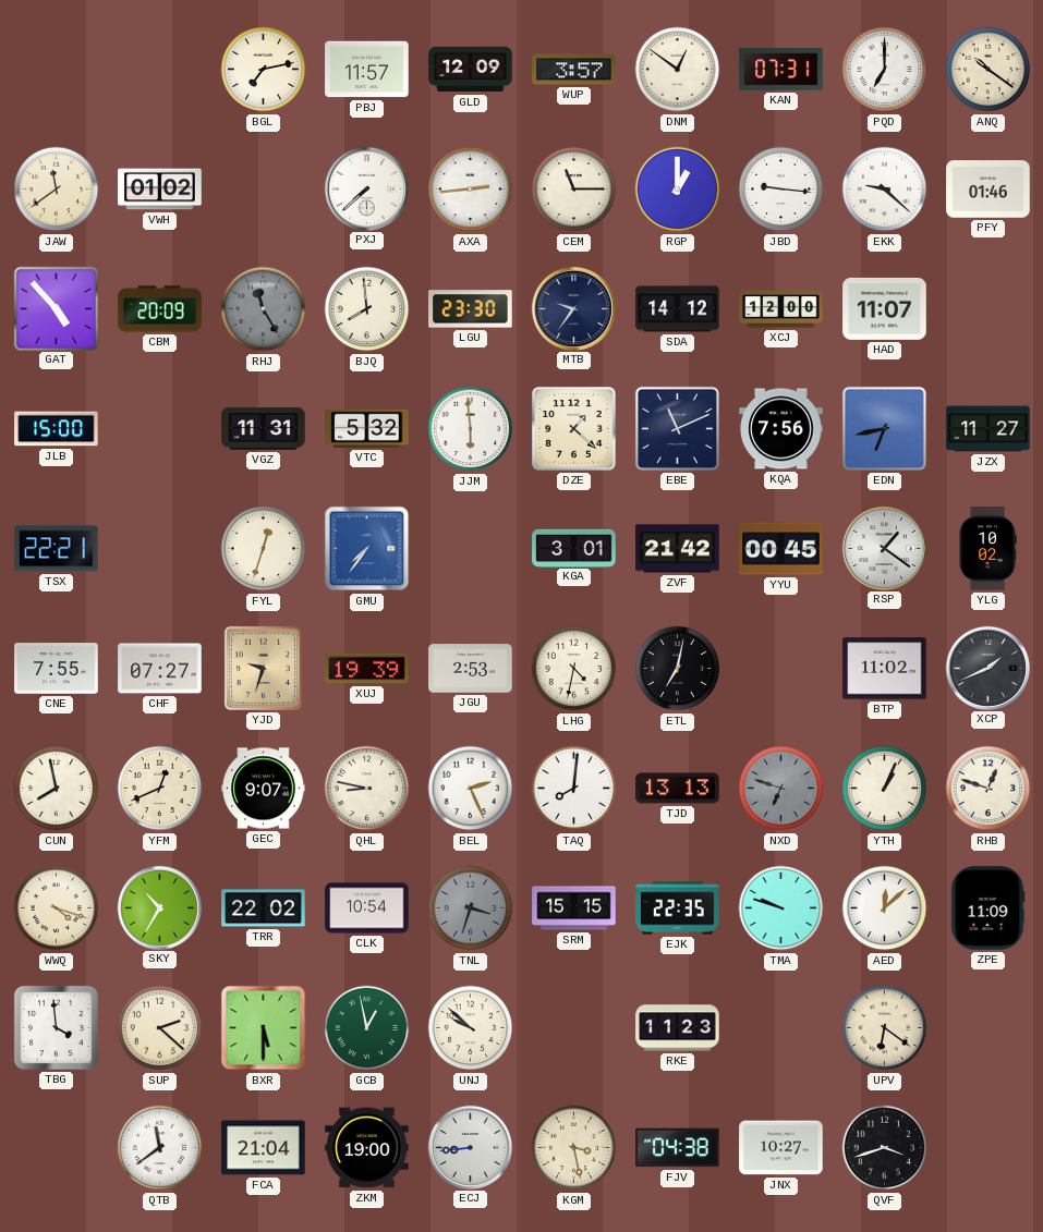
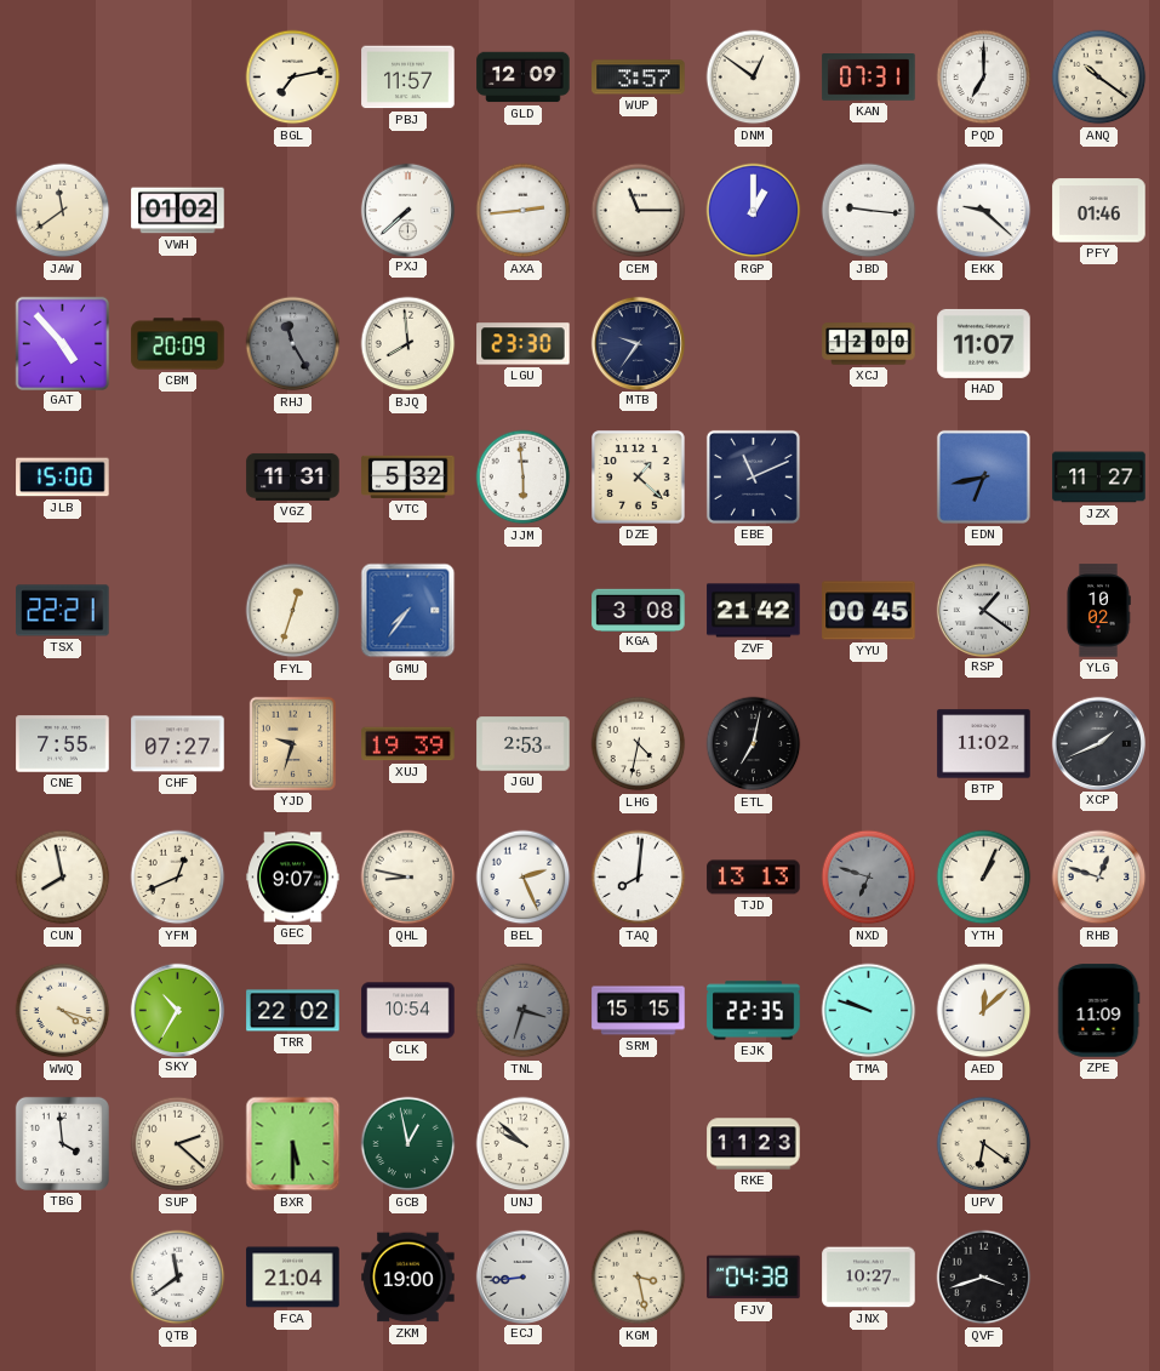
SDA: 14:12 -> none (678, 309)
KQA: 7:56 -> none (781, 429)
KGA: 3:01 -> 3:08 (639, 610)
